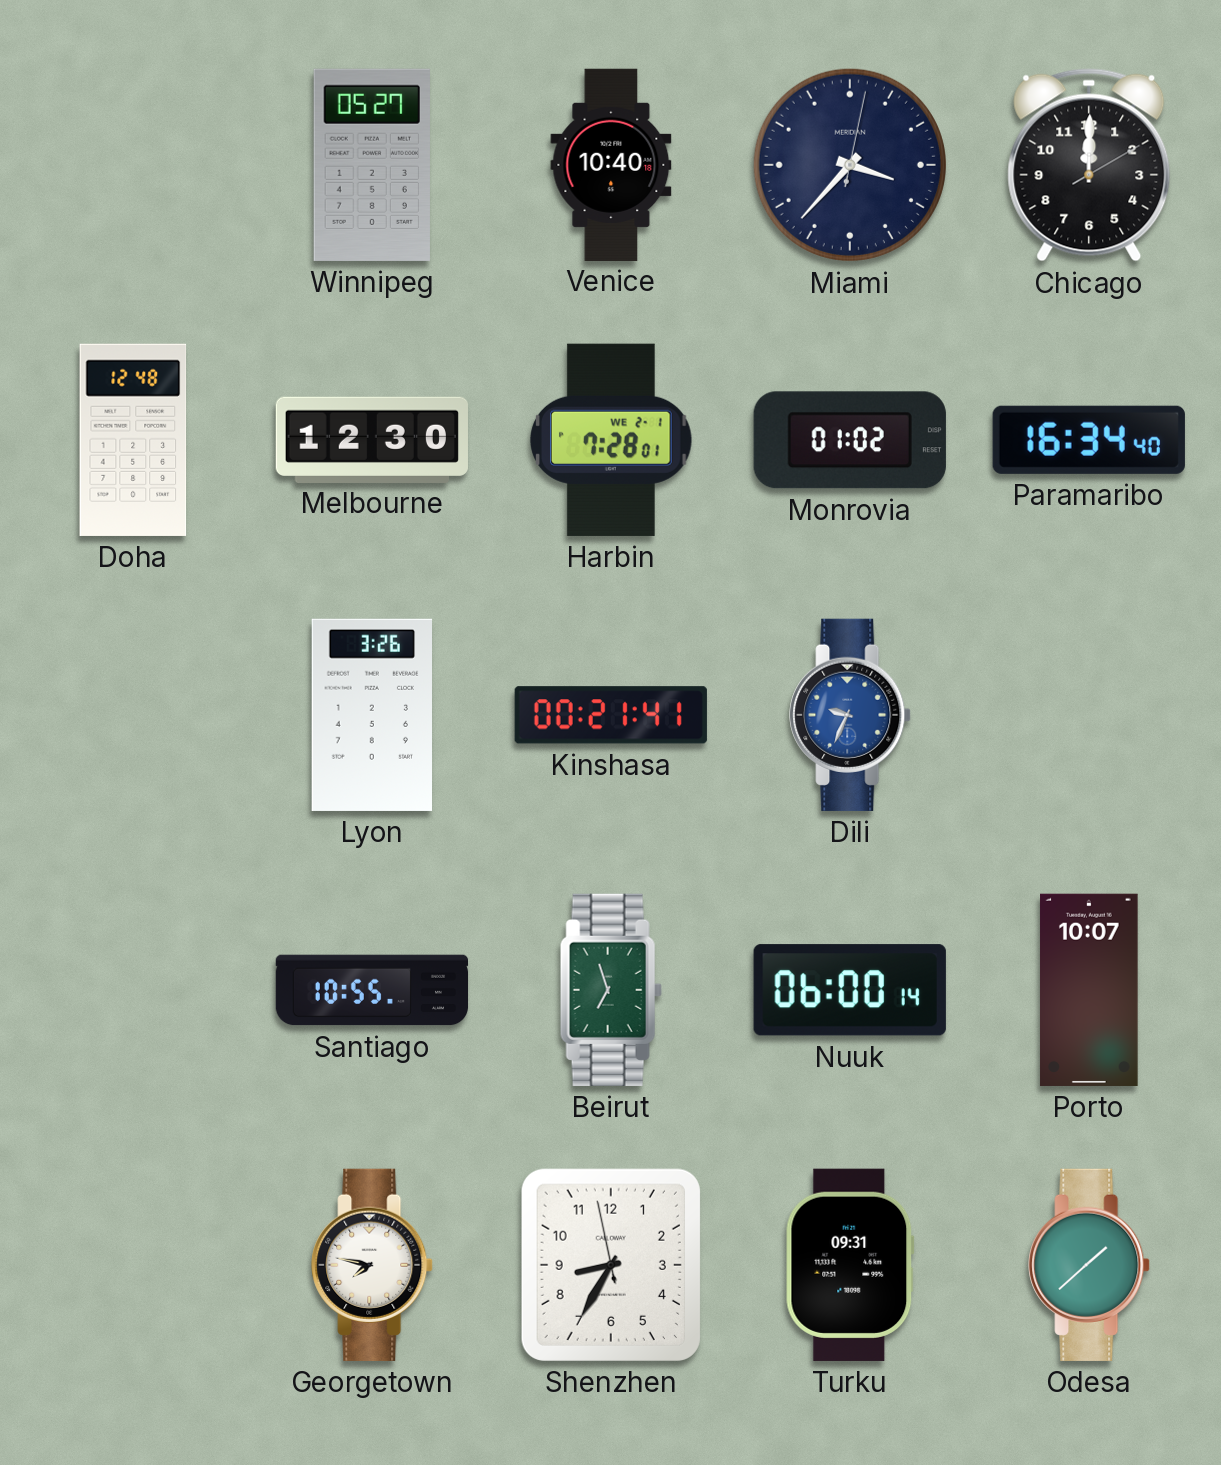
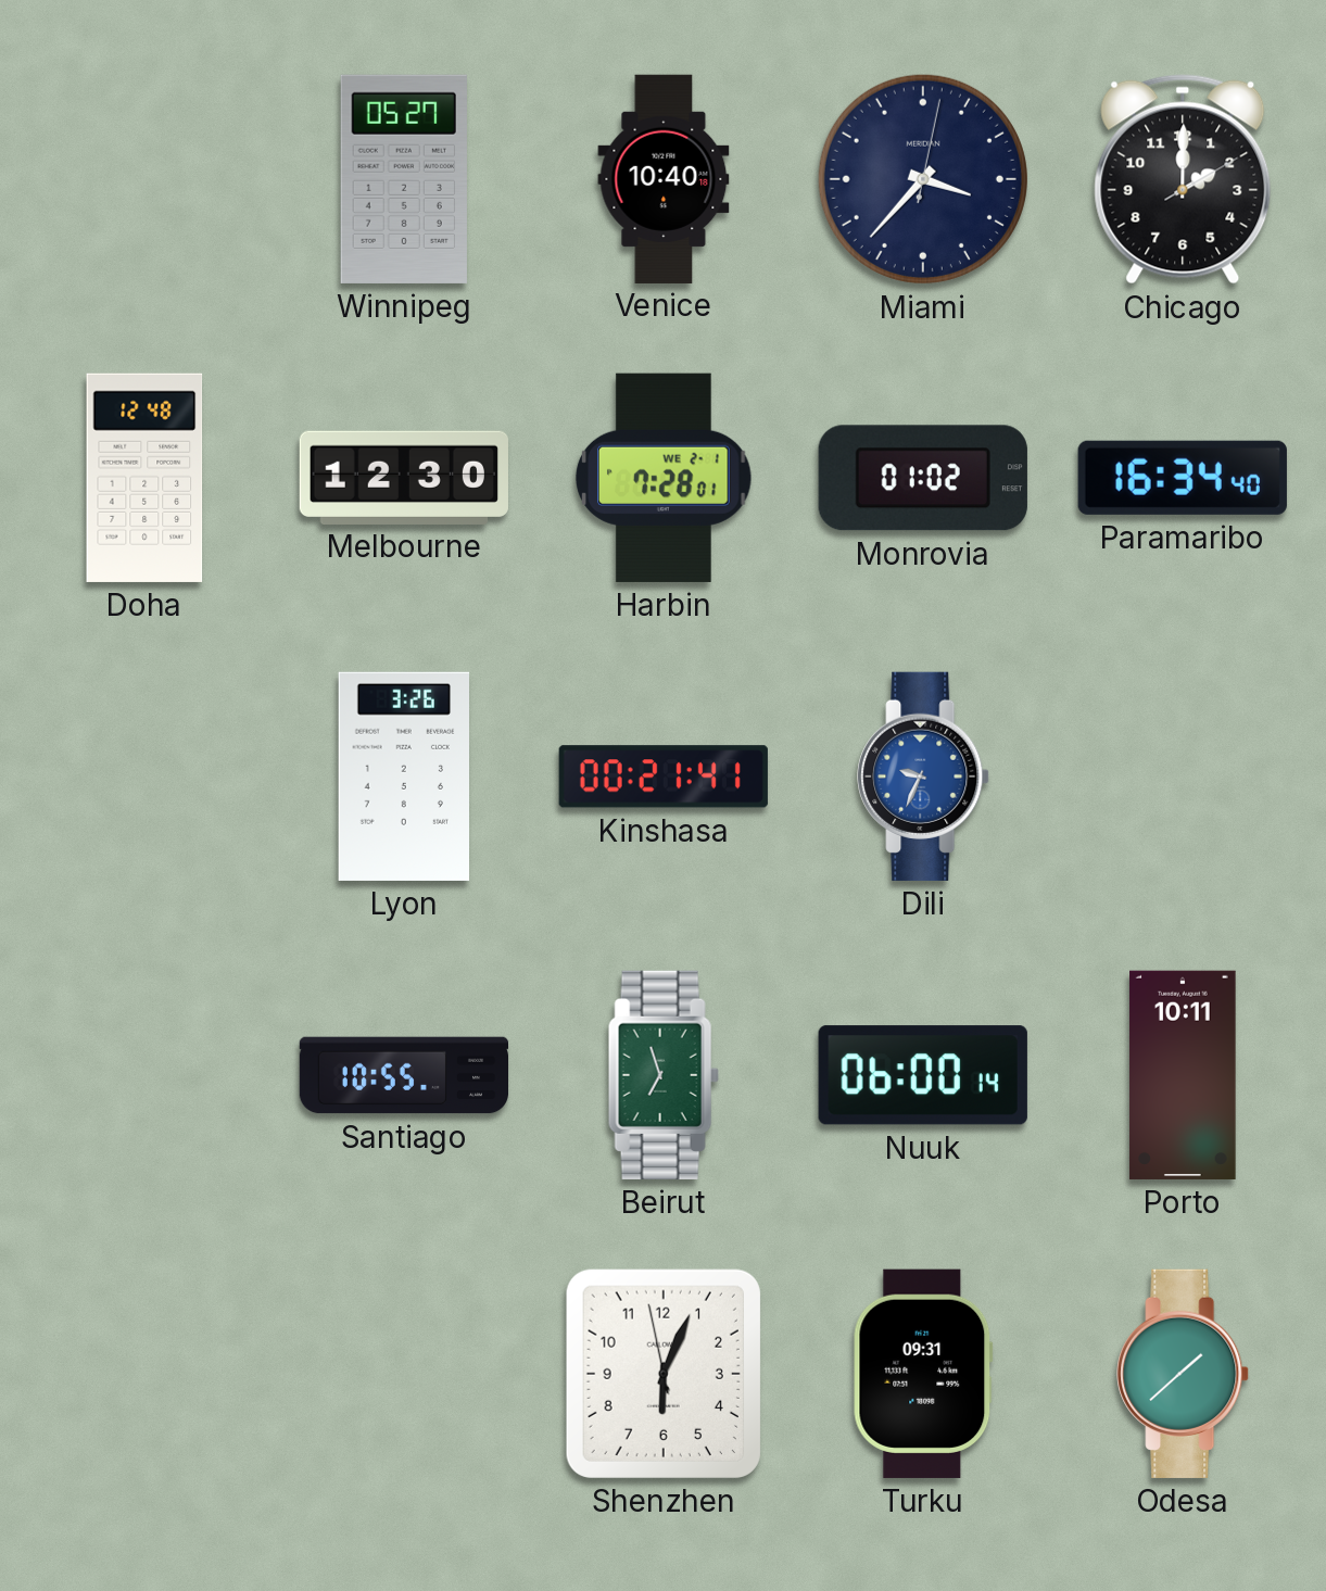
Chicago: 12:00 -> 2:00 (1183, 179)
Porto: 10:07 -> 10:11 (1183, 1075)
Georgetown: 7:47 -> none (372, 1265)
Shenzhen: 8:34 -> 6:03 (664, 1374)
